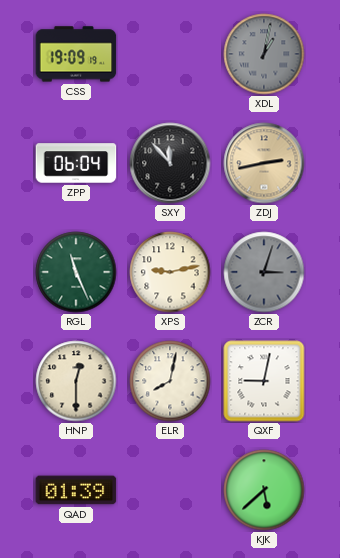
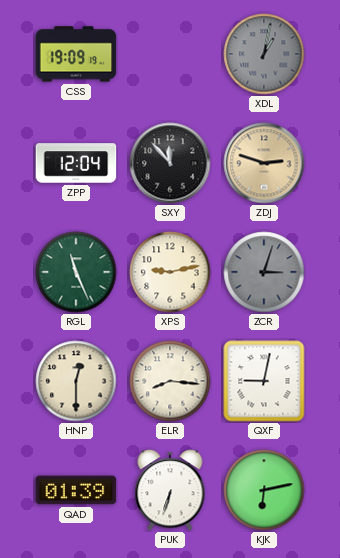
ZPP: 06:04 -> 12:04 (76, 163)
ZDJ: 2:43 -> 2:48 (264, 163)
ELR: 8:02 -> 8:16 (170, 381)
PUK: none -> 6:33 (170, 490)
KJK: 5:38 -> 6:13 (264, 490)
